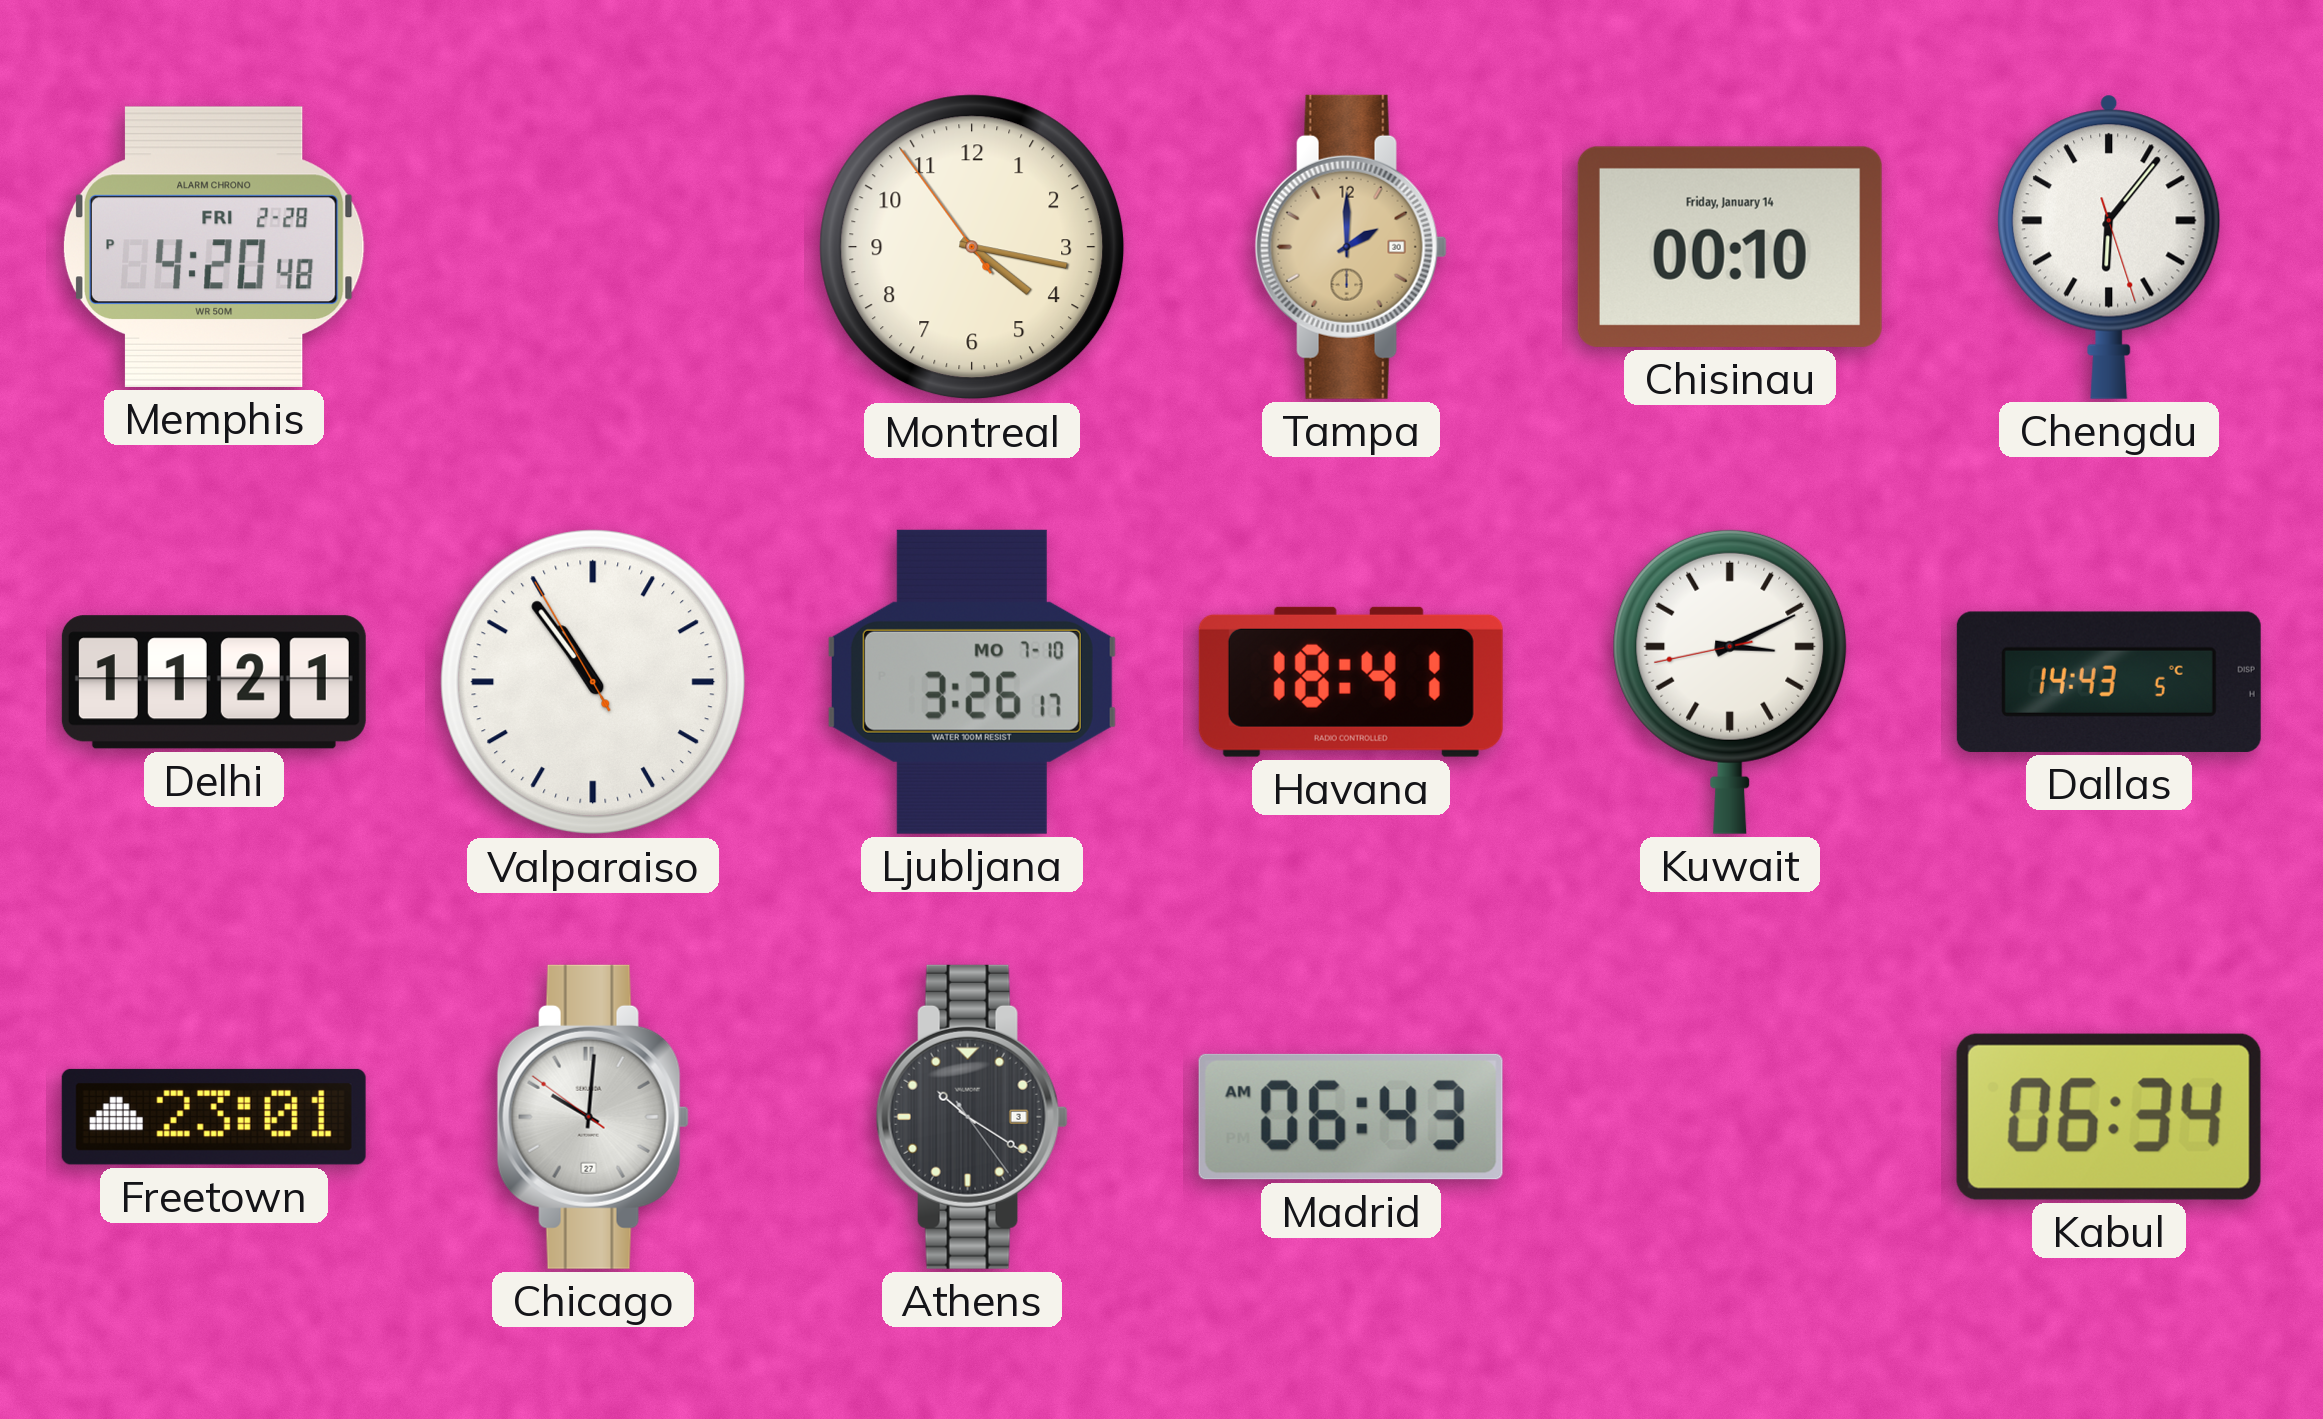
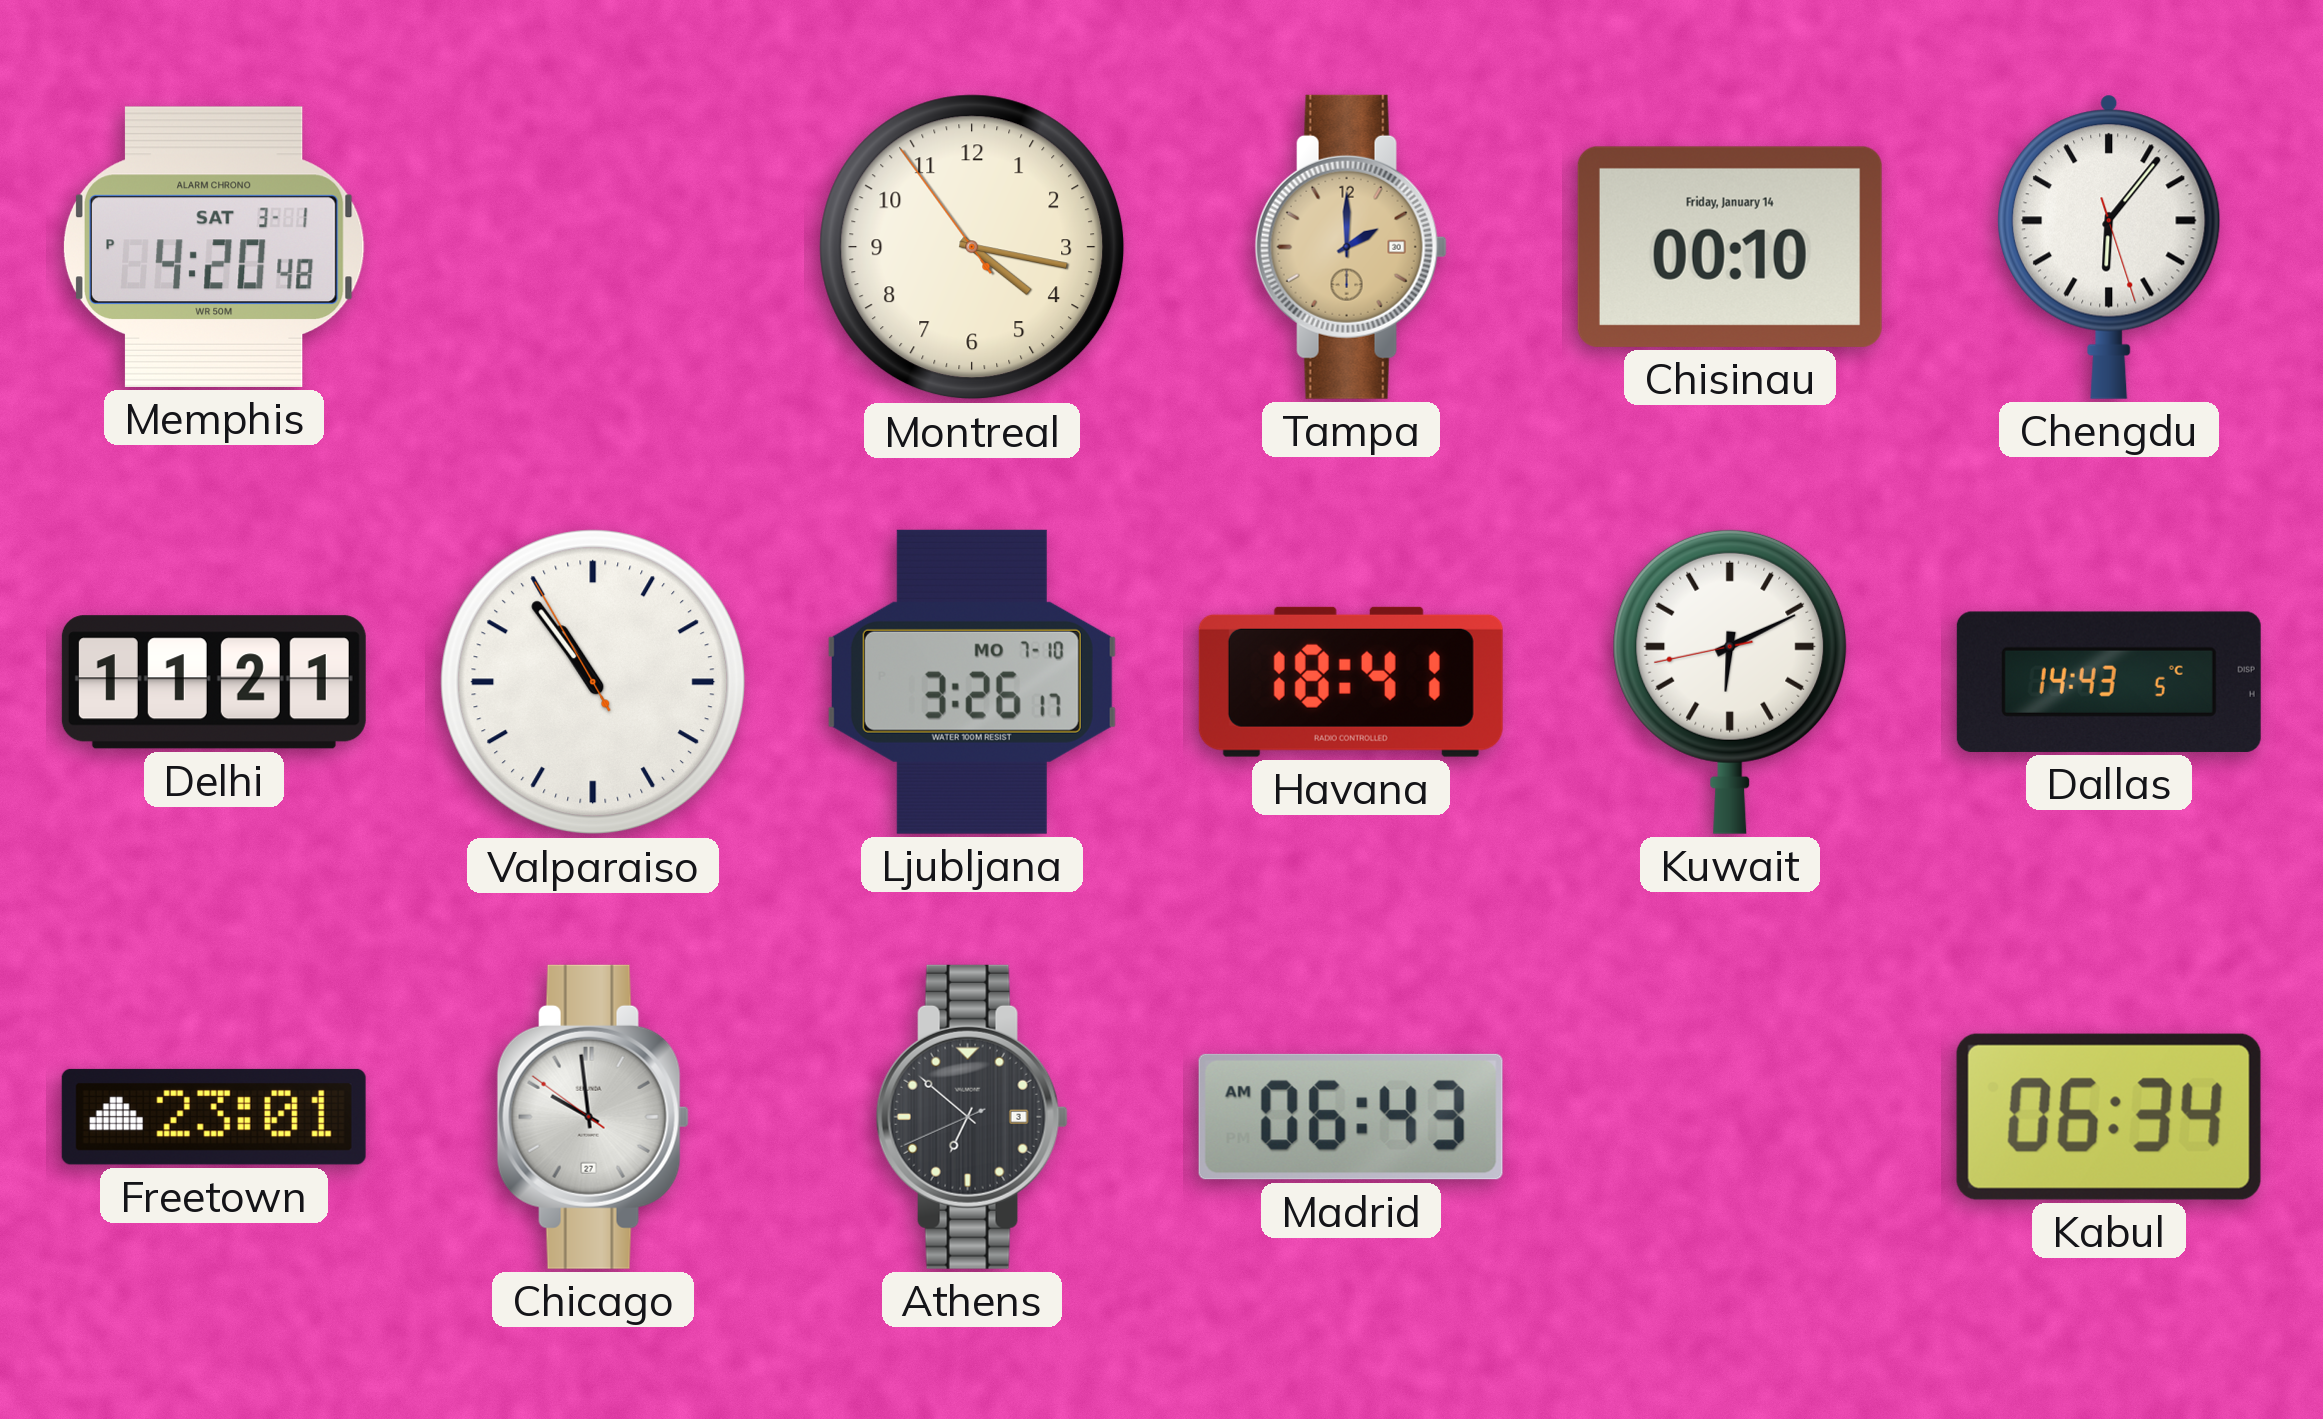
Memphis date: FRI 2-28 -> SAT 3-1 (214, 247)
Kuwait: 3:10 -> 6:10 (1730, 681)
Chicago: 10:00 -> 9:58 (593, 1117)
Athens: 10:20 -> 6:51 (972, 1117)
